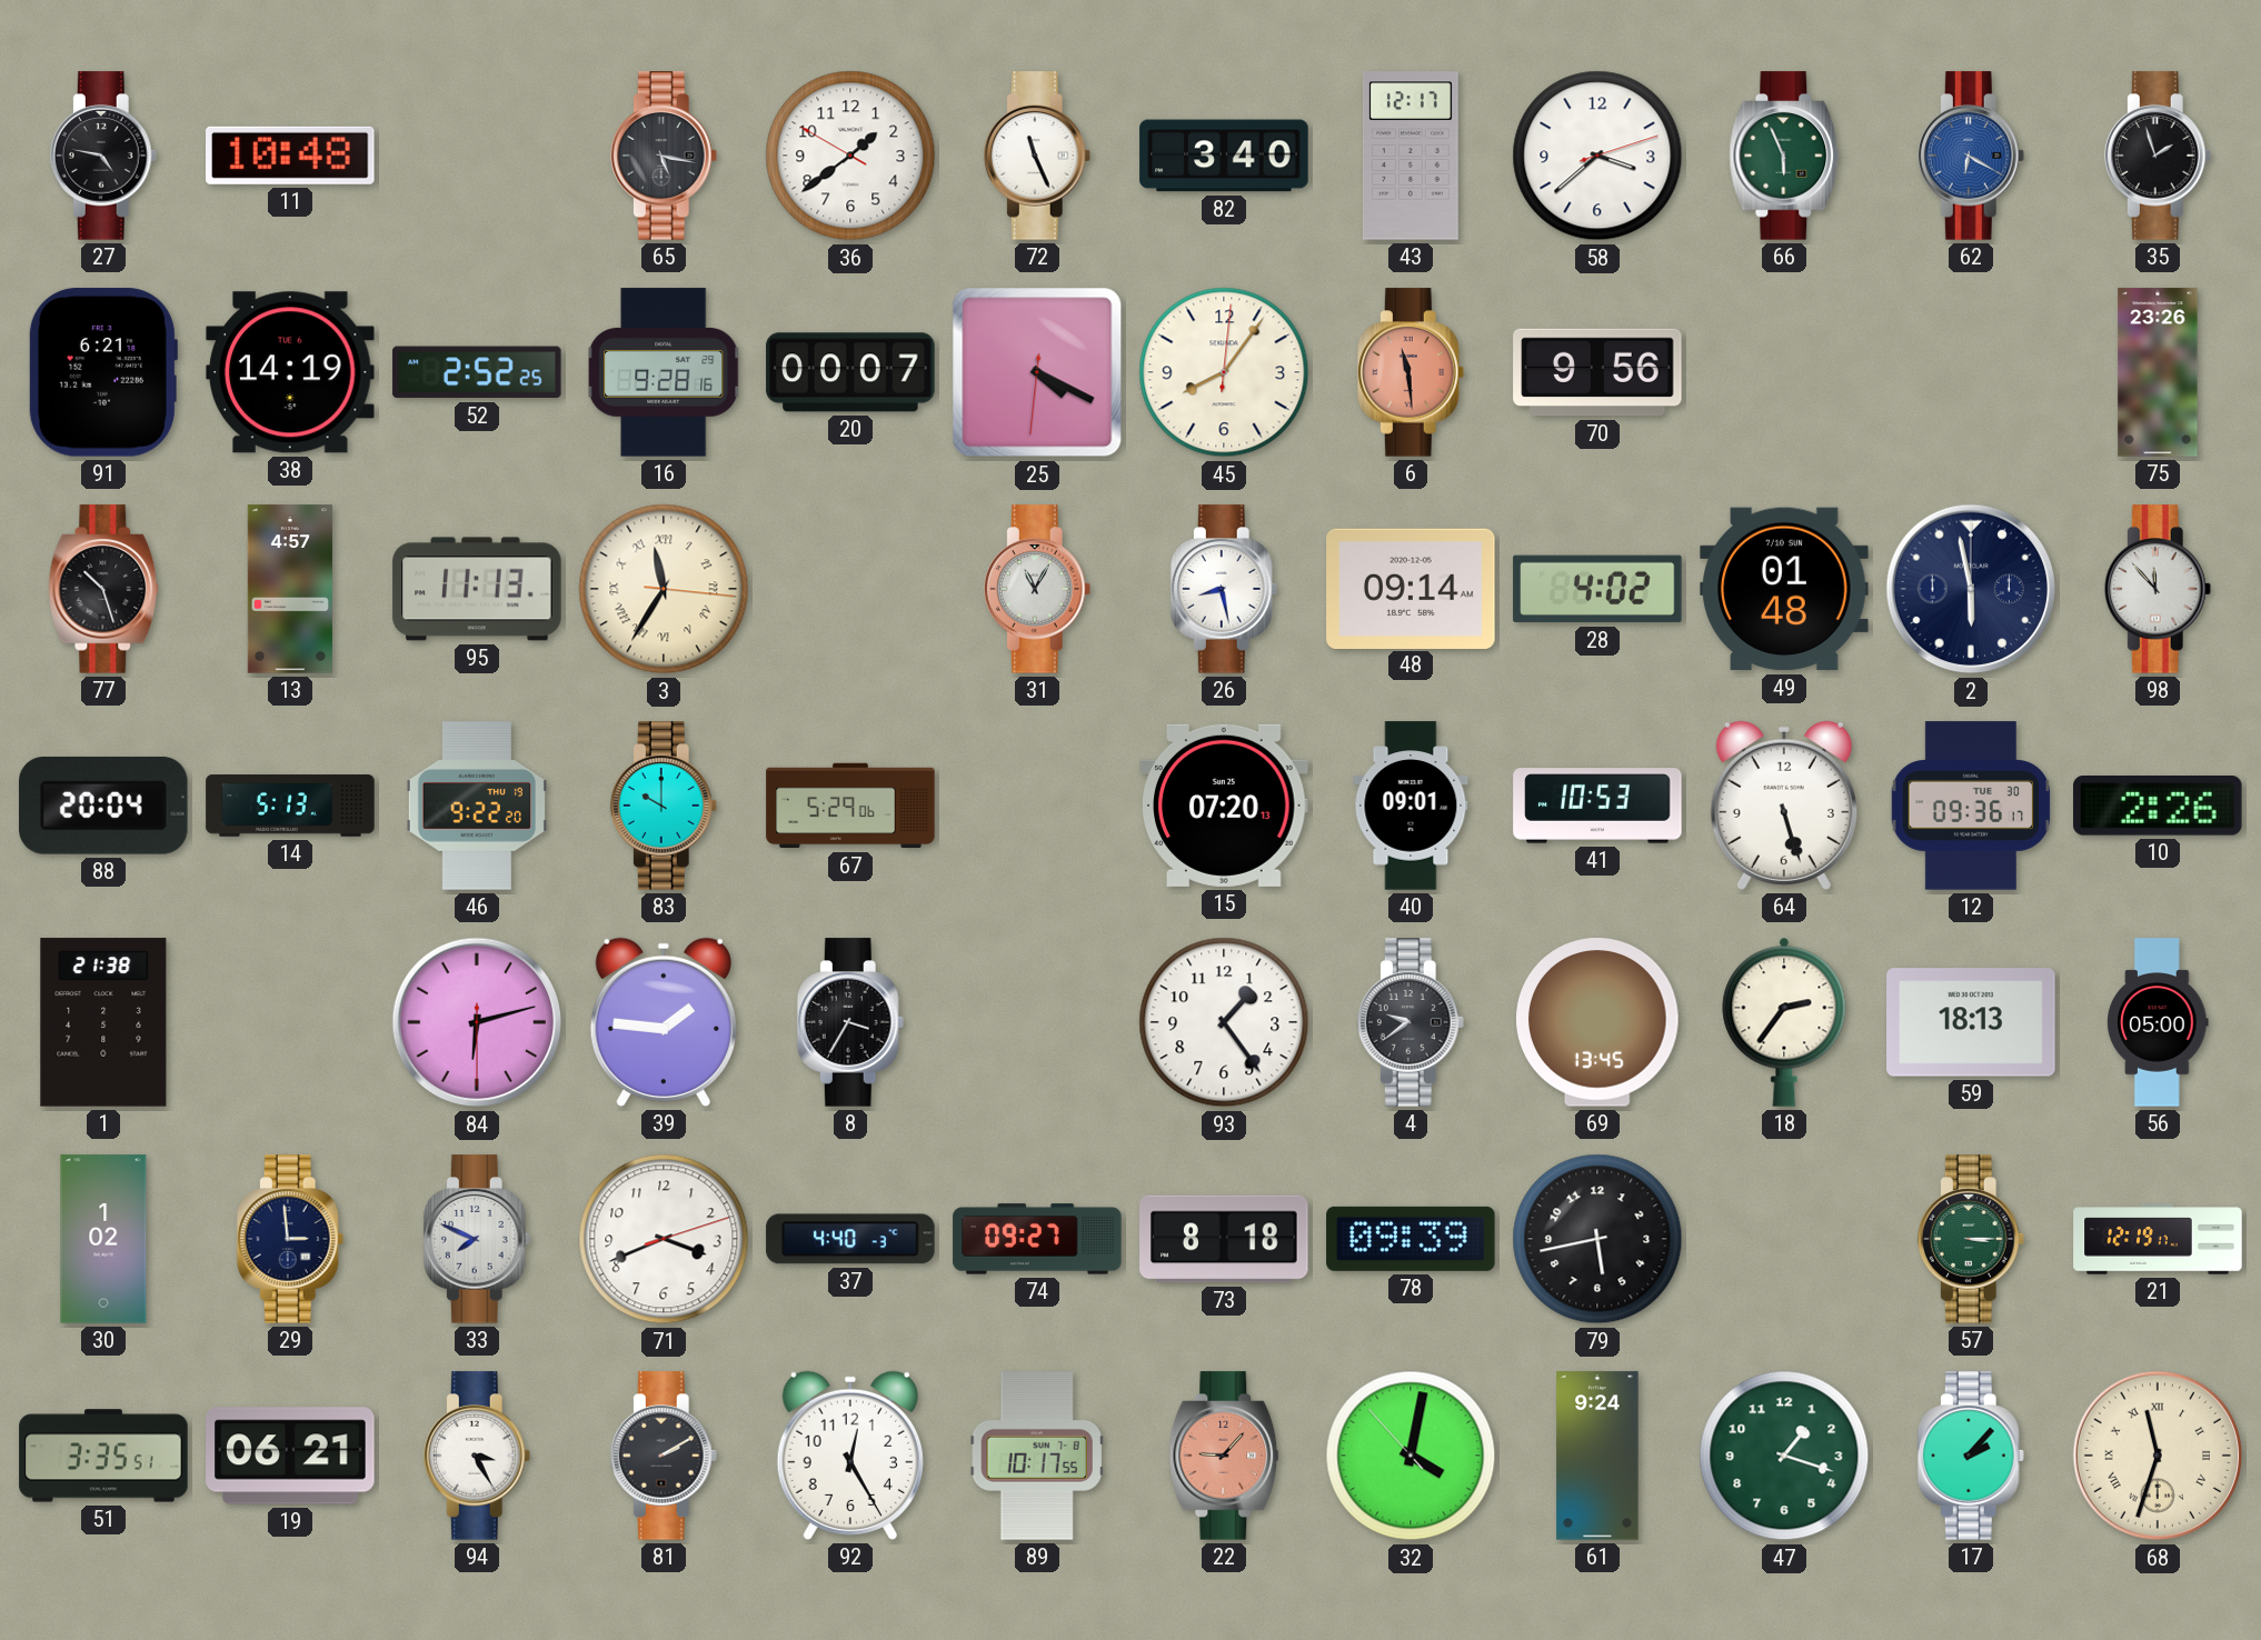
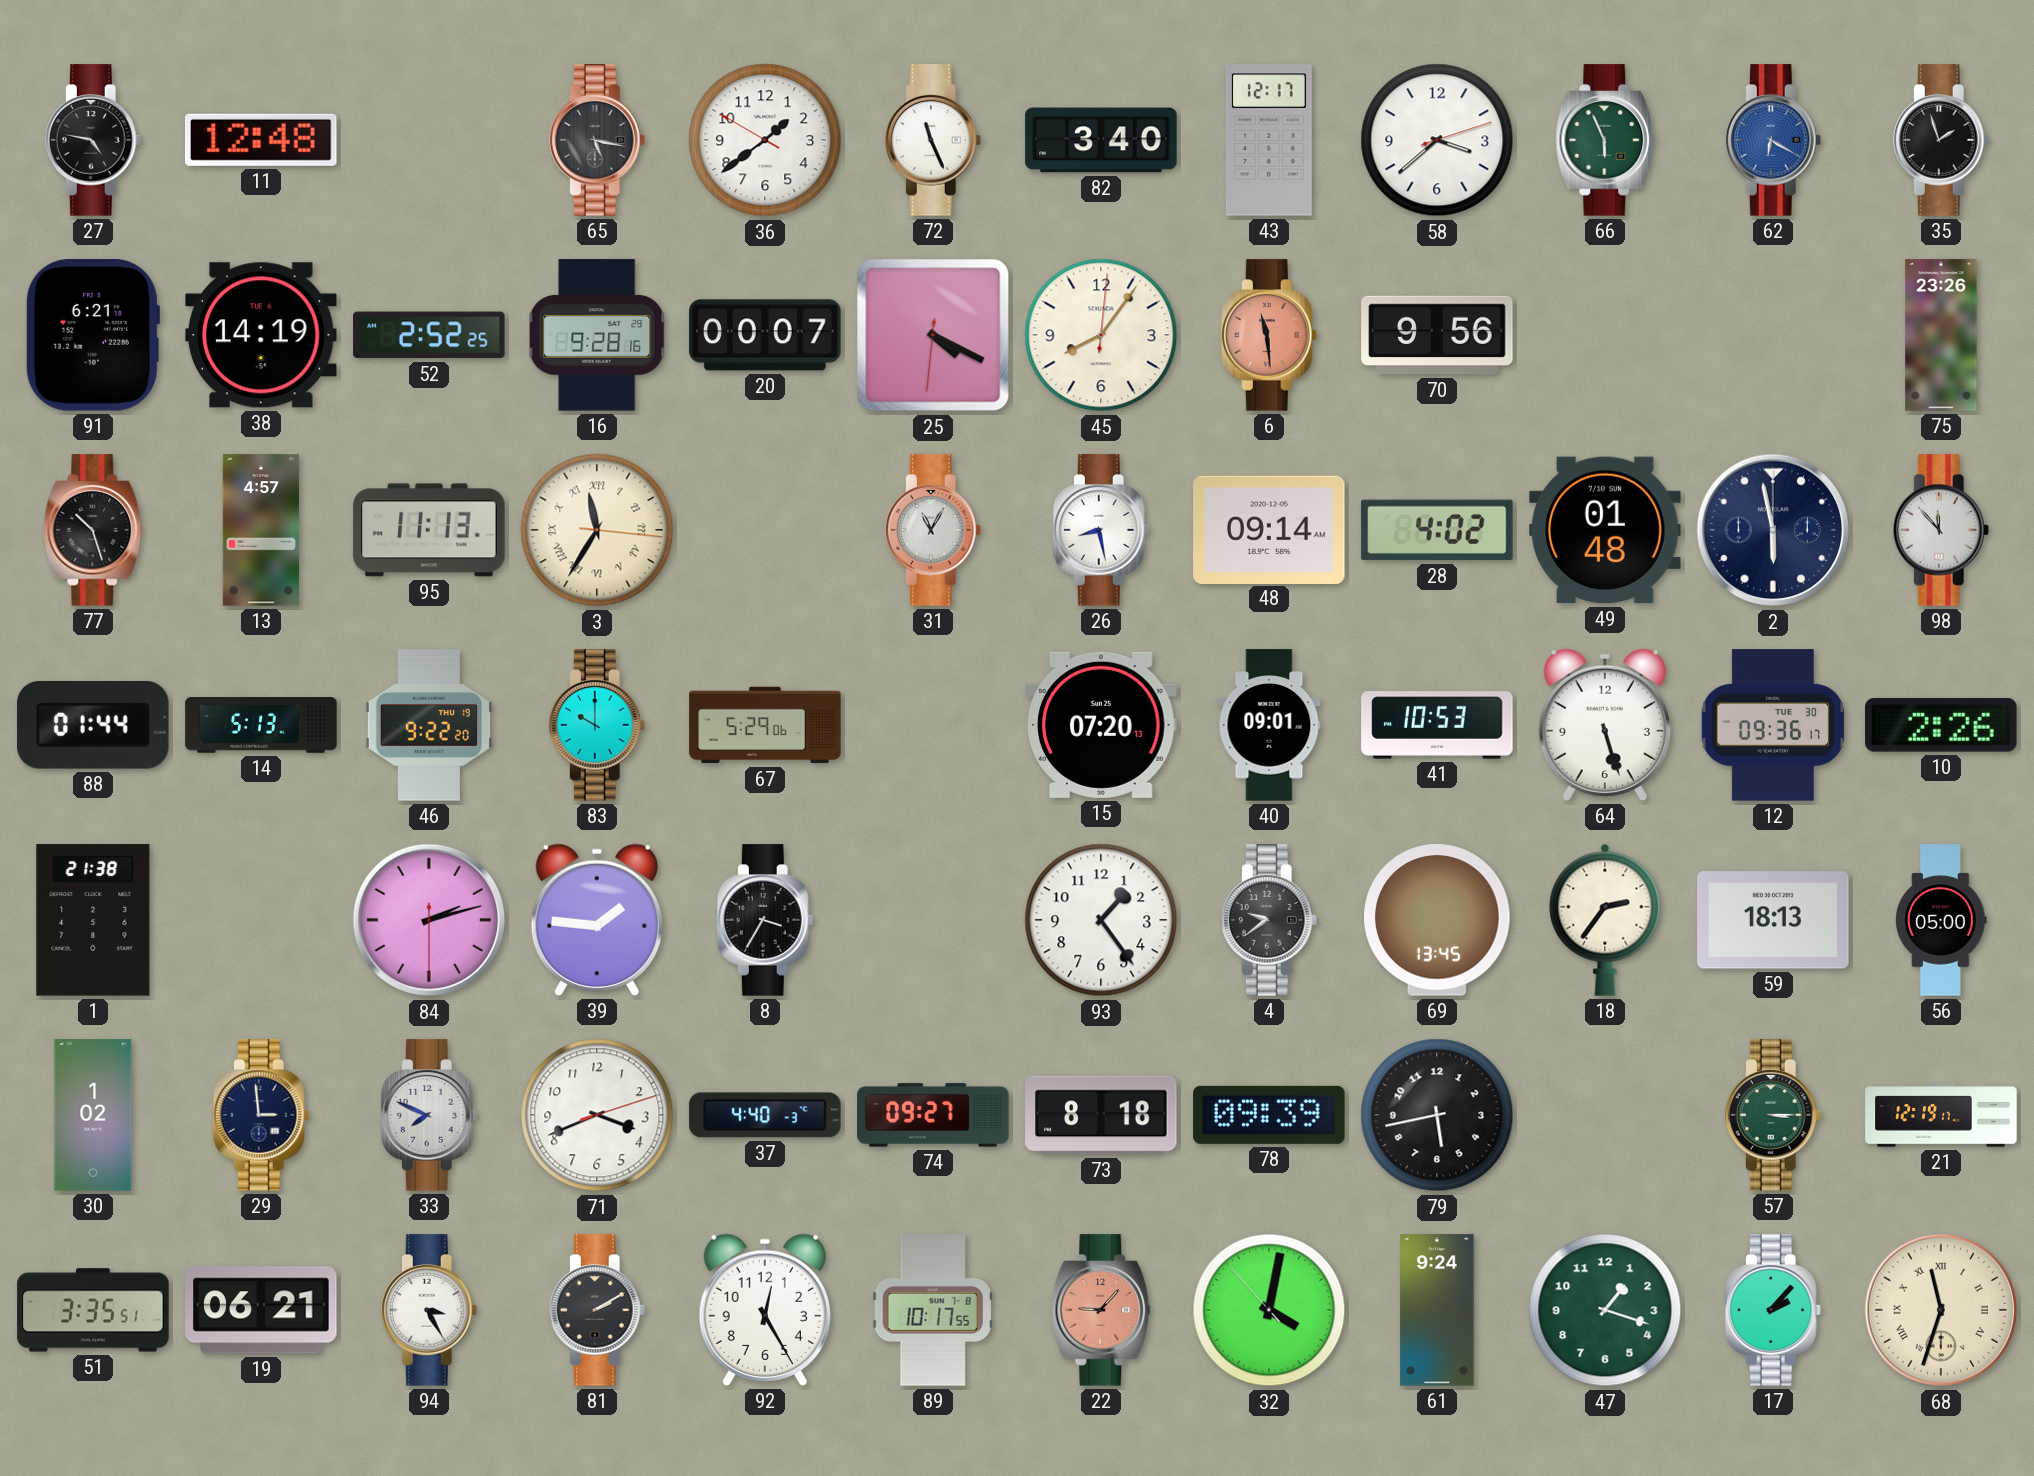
11: 10:48 -> 12:48 (262, 140)
88: 20:04 -> 01:44 (94, 725)
84: 6:12 -> 2:12 (429, 920)
